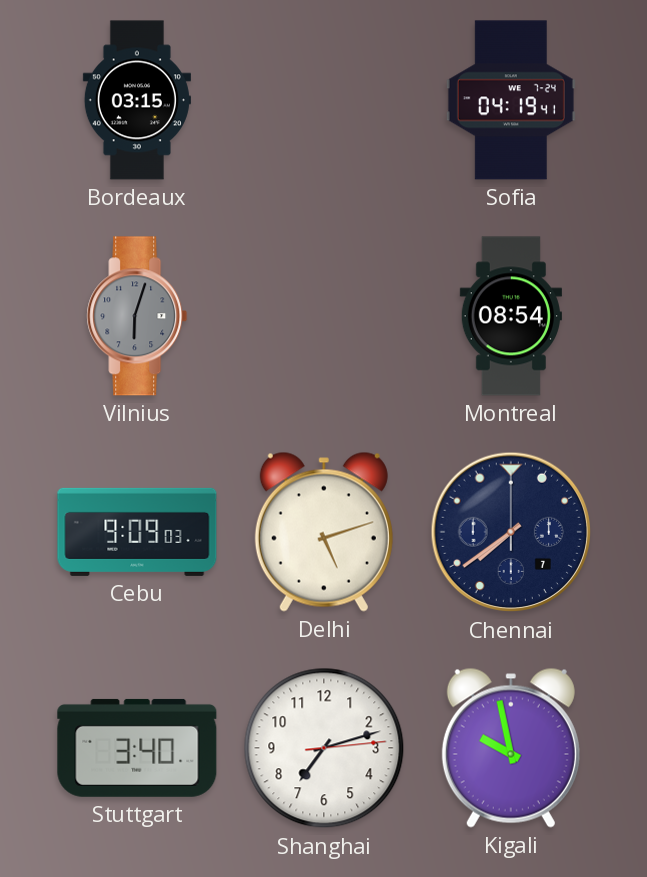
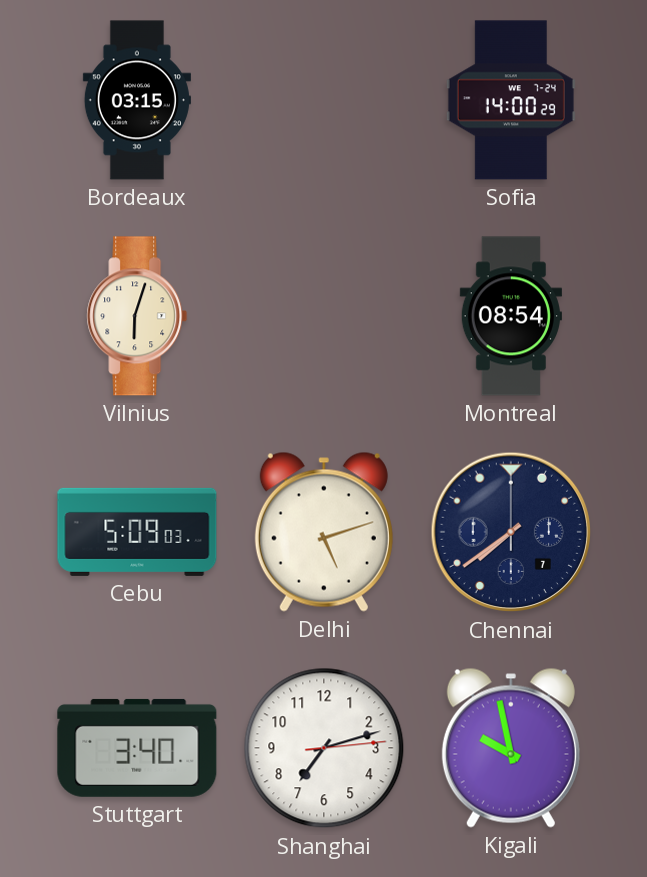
Sofia: 04:19 -> 14:00 (511, 100)
Vilnius dial: grey -> cream (137, 316)
Cebu: 9:09 -> 5:09 (137, 532)
